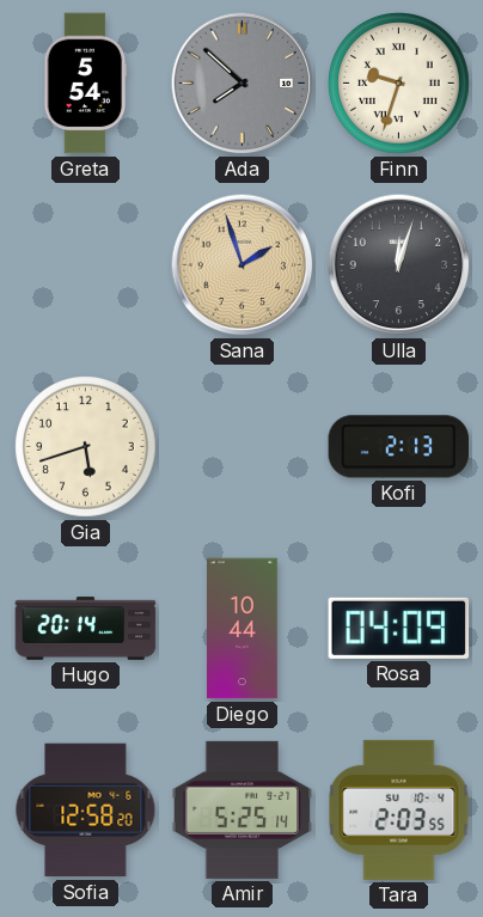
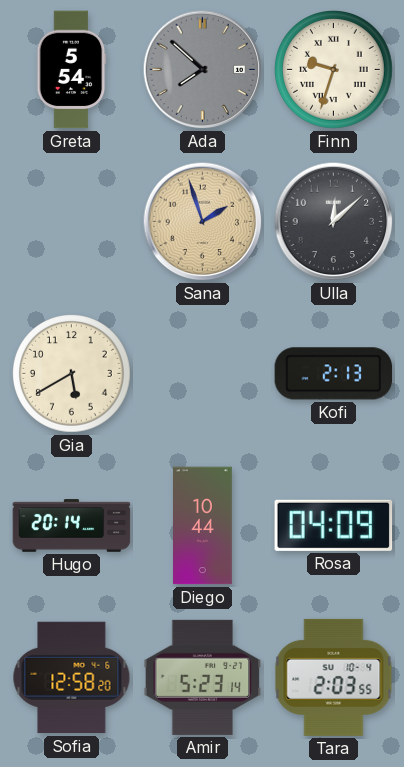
Ulla: 12:03 -> 12:08 (334, 222)
Gia: 5:42 -> 5:40 (72, 374)
Amir: 5:25 -> 5:23 (203, 677)
